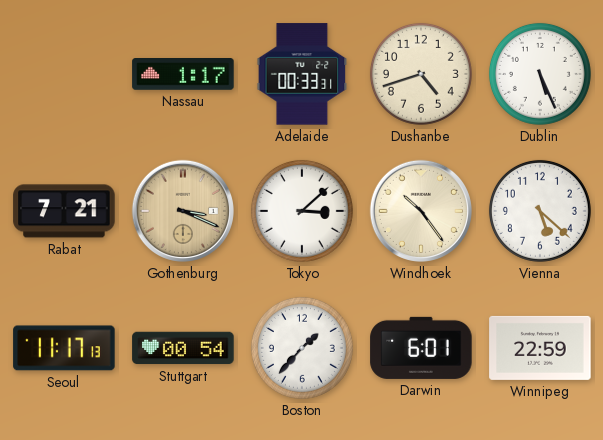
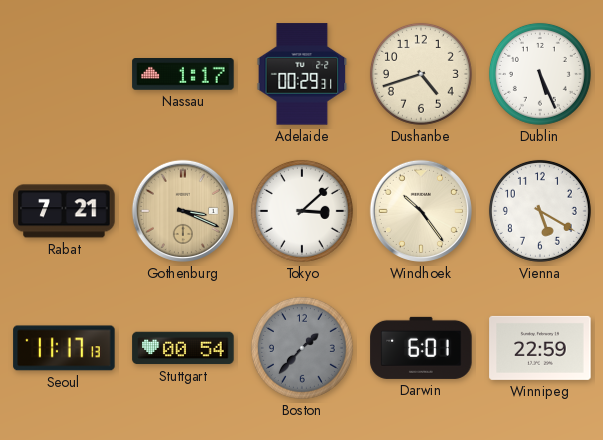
Adelaide: 00:33 -> 00:29 (302, 74)
Vienna: 5:22 -> 5:20 (540, 211)
Boston dial: white -> grey (302, 348)
